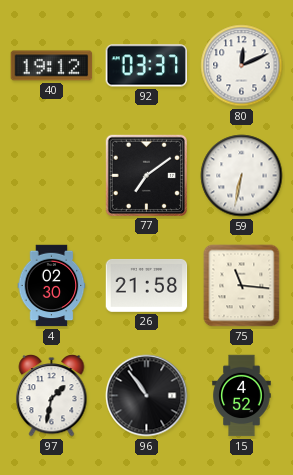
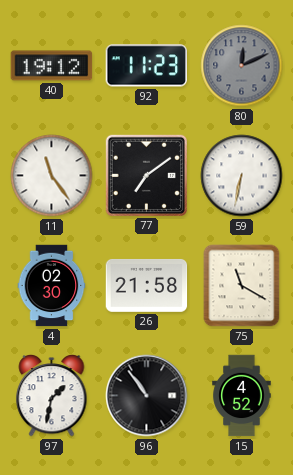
92: 03:37 -> 11:23 (146, 66)
80 dial: white -> grey (242, 66)
11: none -> 11:24 (52, 176)
75: 11:16 -> 11:20 (242, 286)
